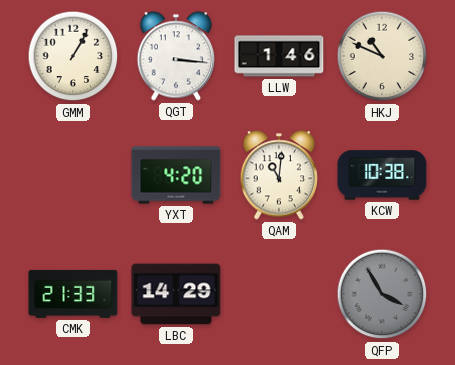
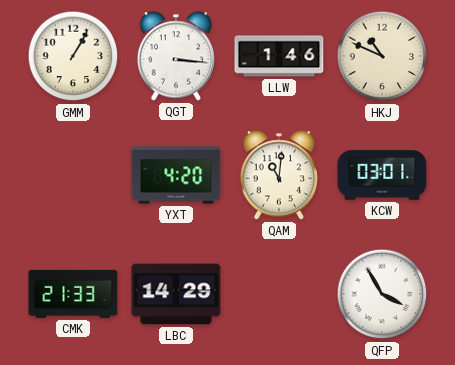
KCW: 10:38 -> 03:01 (382, 175)
QFP dial: grey -> white (382, 294)
